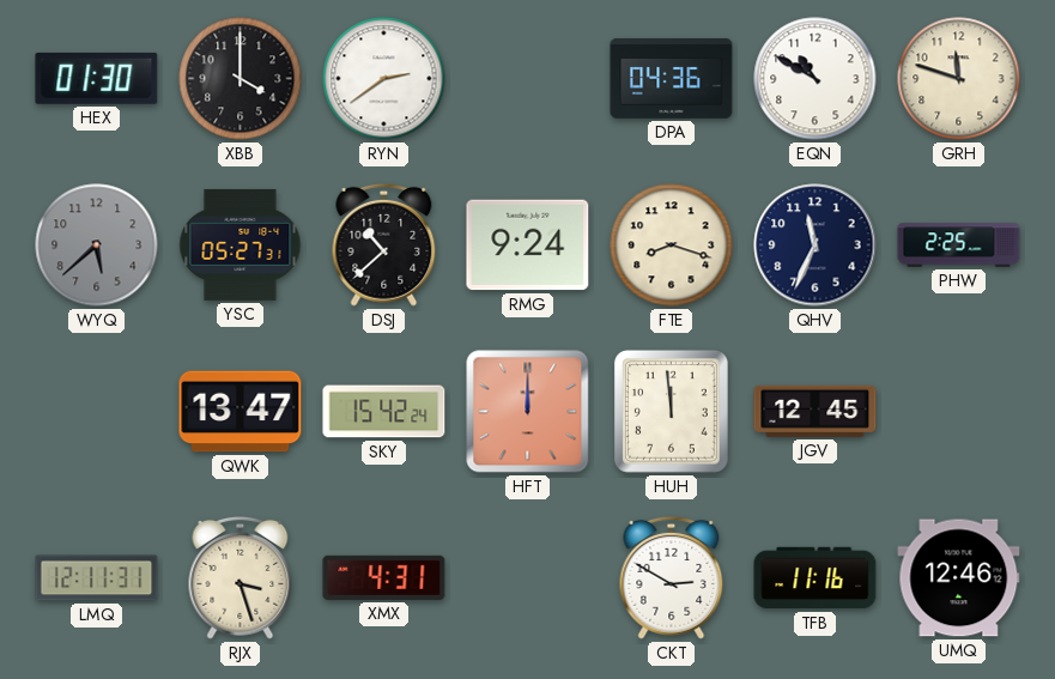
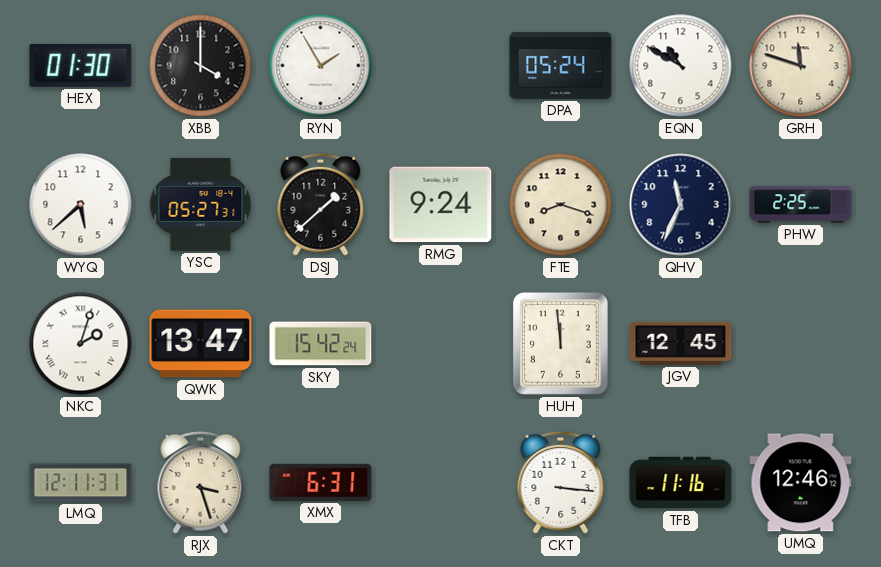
RYN: 2:39 -> 1:55 (321, 66)
DPA: 04:36 -> 05:24 (561, 65)
WYQ dial: grey -> white (81, 205)
DSJ: 10:38 -> 1:38 (321, 204)
NKC: none -> 2:03 (81, 344)
HFT: 12:00 -> none (528, 412)
XMX: 4:31 -> 6:31 (321, 482)
CKT: 2:50 -> 3:16 (561, 482)
